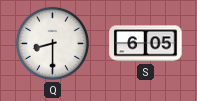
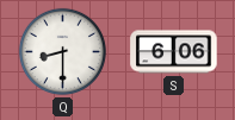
S: 6:05 -> 6:06 (174, 52)
